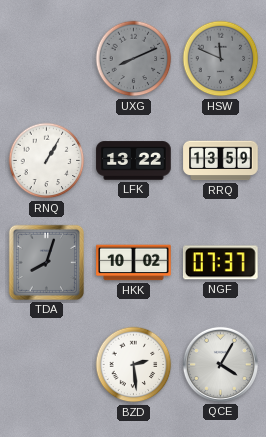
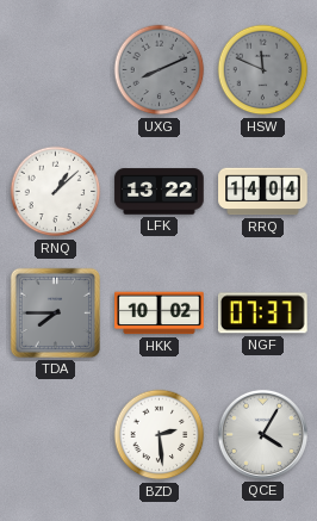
RNQ: 1:05 -> 1:08 (56, 192)
RRQ: 13:59 -> 14:04 (263, 192)
TDA: 8:03 -> 7:45 (55, 312)
